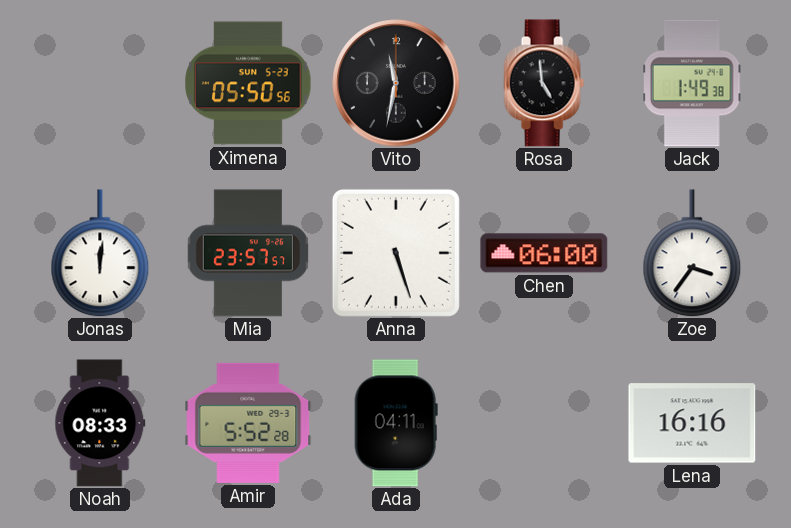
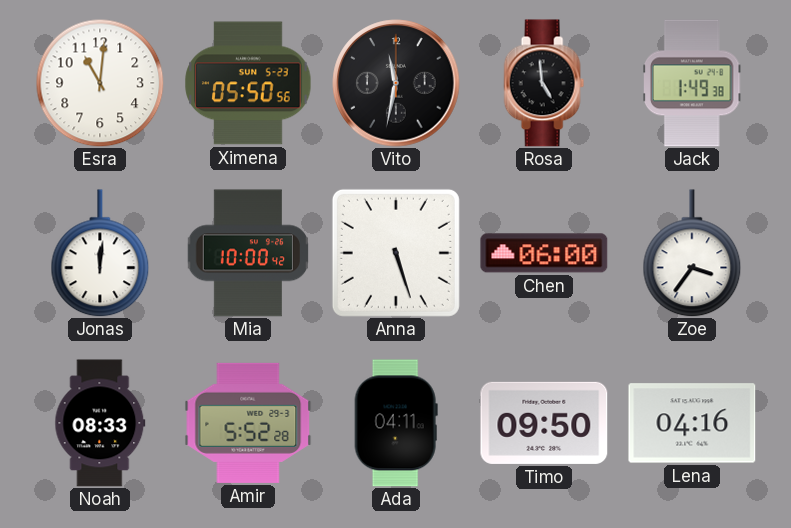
Esra: none -> 11:01 (100, 83)
Mia: 23:57 -> 10:00 (248, 253)
Timo: none -> 09:50 (544, 423)
Lena: 16:16 -> 04:16 (692, 423)
